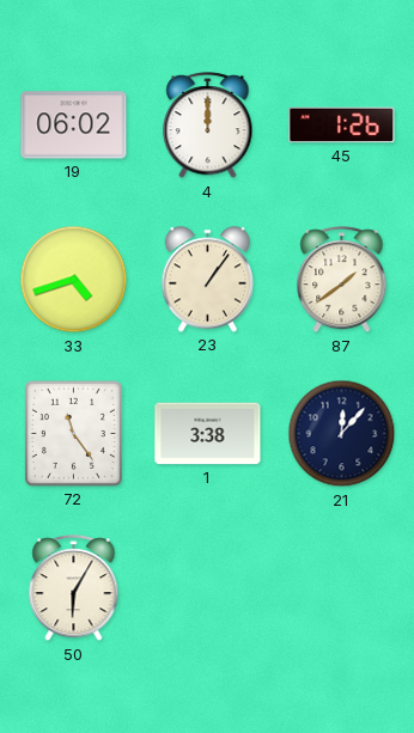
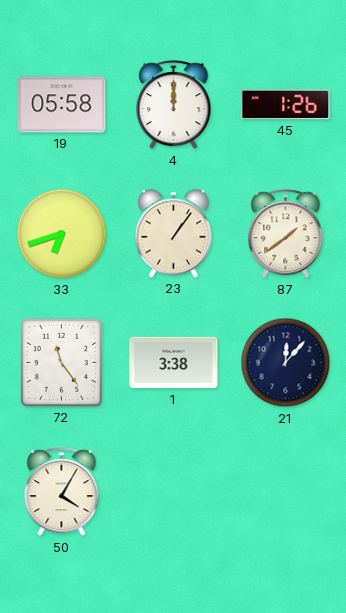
19: 06:02 -> 05:58 (62, 105)
33: 4:42 -> 6:42 (62, 234)
50: 6:05 -> 4:05 (62, 492)
